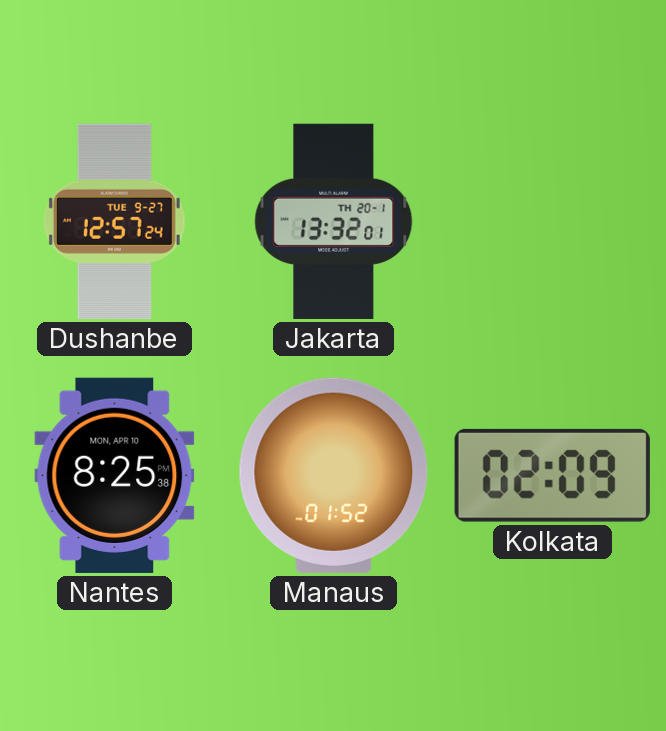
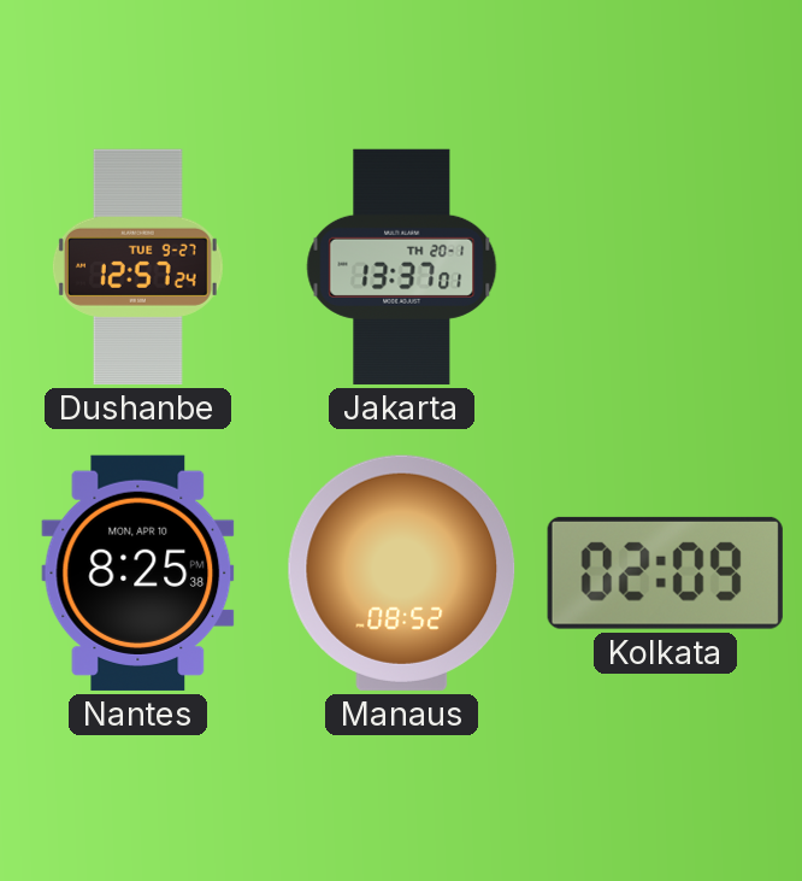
Jakarta: 13:32 -> 13:37 (402, 266)
Manaus: 01:52 -> 08:52 (402, 572)
